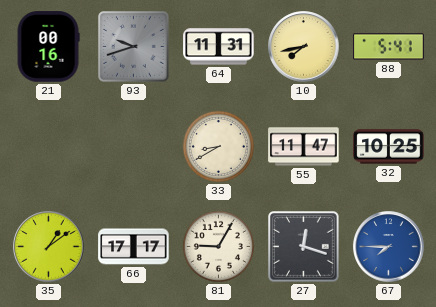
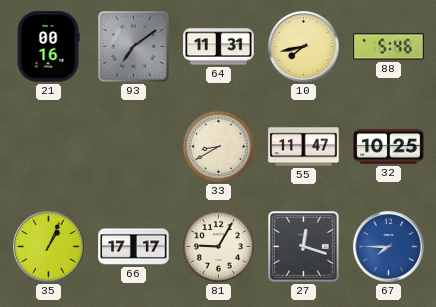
93: 9:42 -> 7:09 (134, 47)
88: 5:41 -> 5:46 (389, 47)
35: 1:09 -> 1:04 (49, 247)
